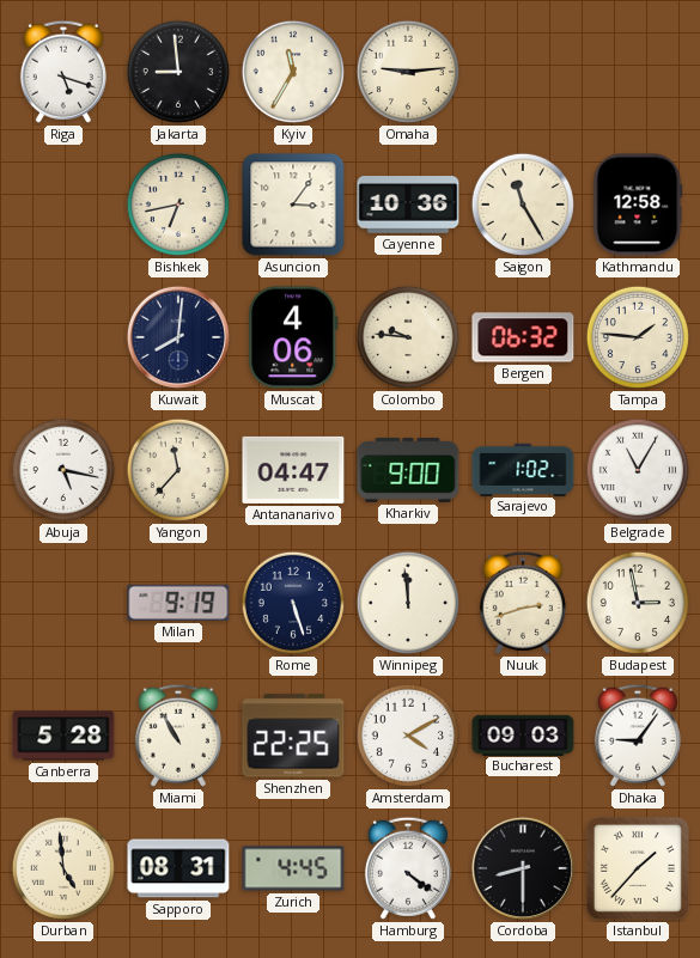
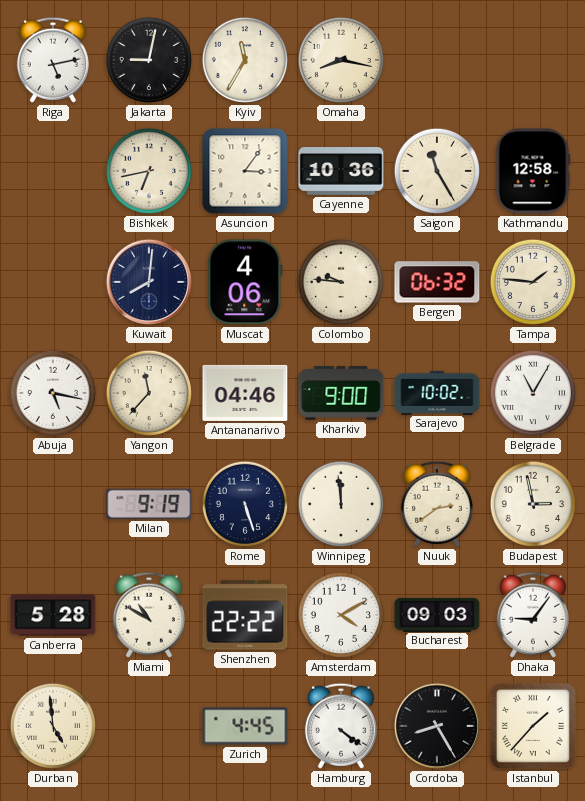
Riga: 5:18 -> 5:13 (53, 60)
Jakarta: 8:59 -> 9:02 (149, 60)
Omaha: 9:14 -> 8:17 (341, 60)
Antananarivo: 04:47 -> 04:46 (245, 393)
Sarajevo: 1:02 -> 10:02 (437, 392)
Nuuk: 2:42 -> 2:39 (437, 504)
Miami: 10:55 -> 10:50 (149, 615)
Shenzhen: 22:25 -> 22:22 (245, 615)
Sapporo: 08:31 -> none (178, 868)
Cordoba: 8:30 -> 8:25 (437, 726)
